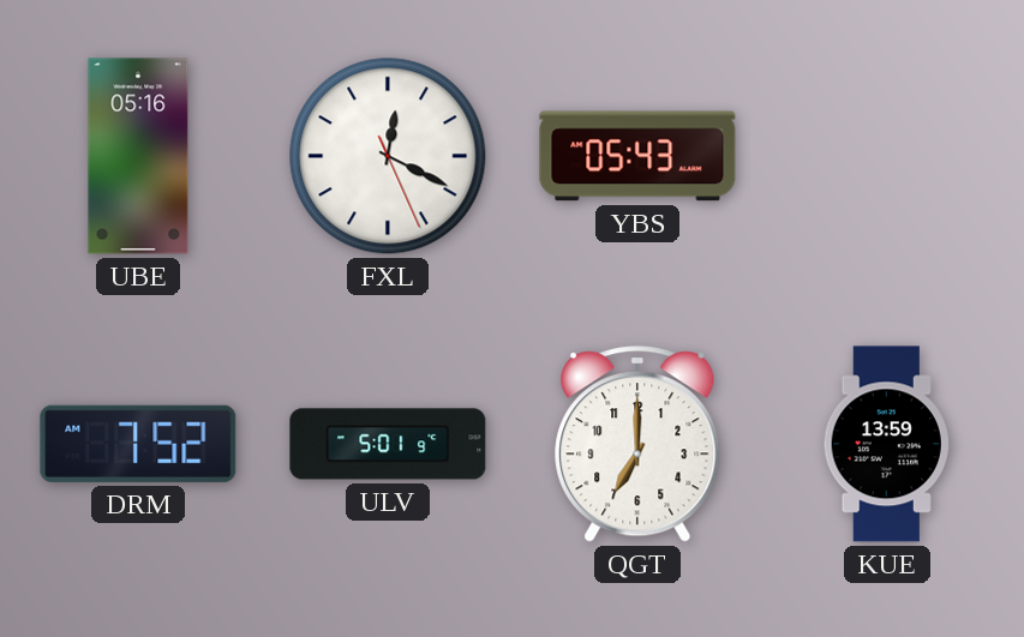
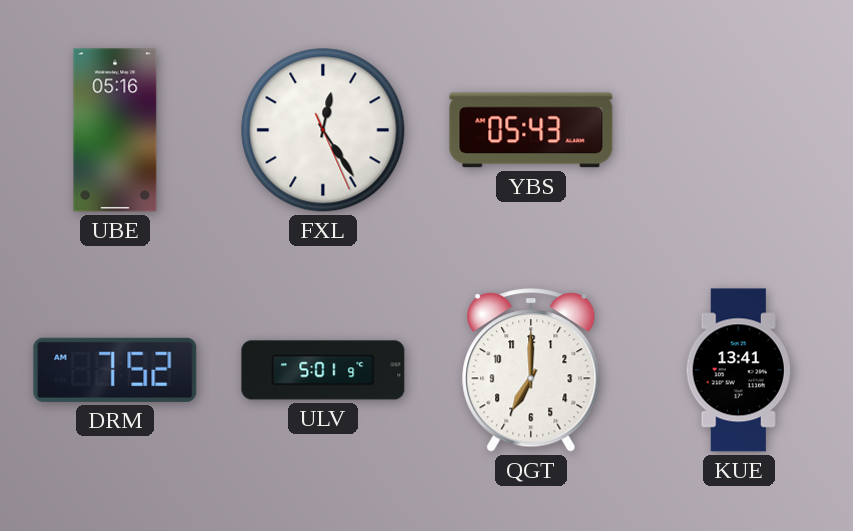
FXL: 12:19 -> 12:24 (323, 130)
KUE: 13:59 -> 13:41 (739, 370)
